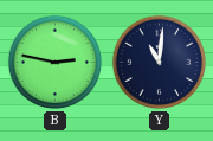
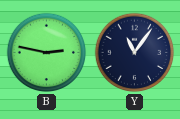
Y: 11:01 -> 11:06 (135, 53)
